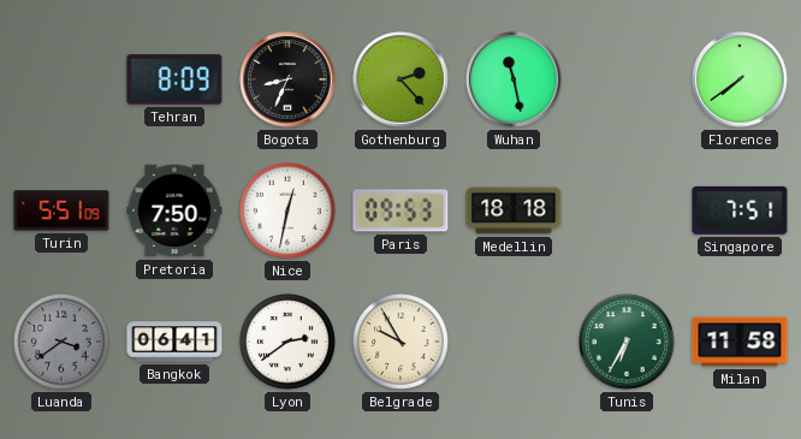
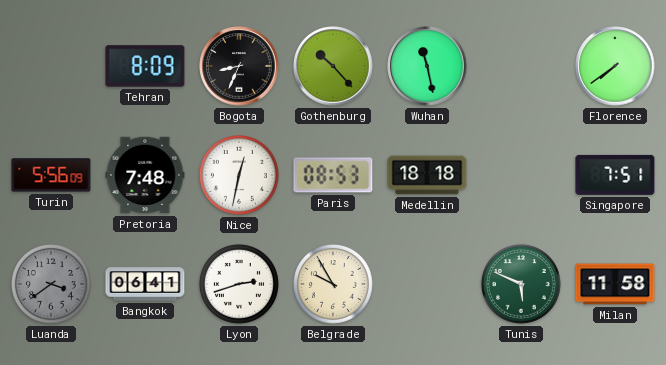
Gothenburg: 2:23 -> 10:23 (333, 66)
Turin: 5:51 -> 5:56 (51, 175)
Pretoria: 7:50 -> 7:48 (145, 175)
Paris: 09:53 -> 08:53 (333, 175)
Lyon: 2:39 -> 2:42 (239, 284)
Tunis: 6:35 -> 5:49 (521, 284)
